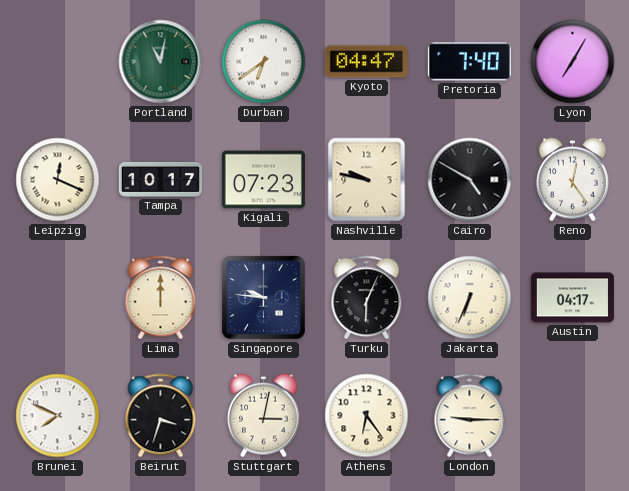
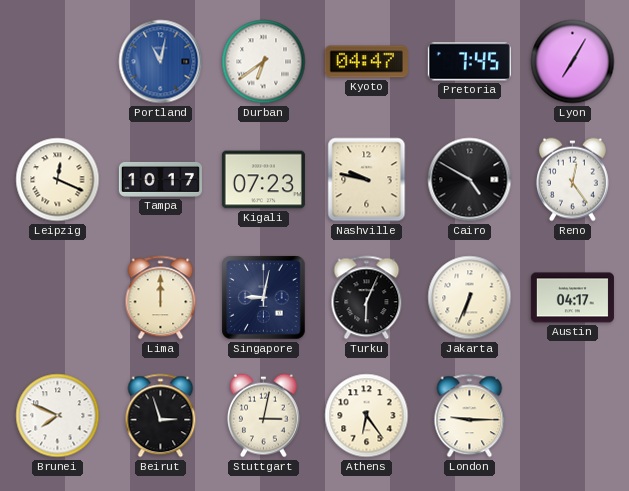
Portland dial: green -> blue (161, 62)
Pretoria: 7:40 -> 7:45 (469, 62)
Singapore: 9:46 -> 9:02 (264, 298)
Beirut: 3:33 -> 2:57 (161, 416)
